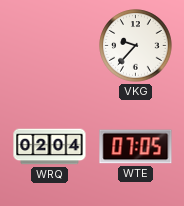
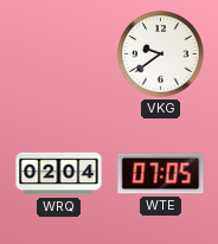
VKG: 9:37 -> 9:39 (161, 54)
